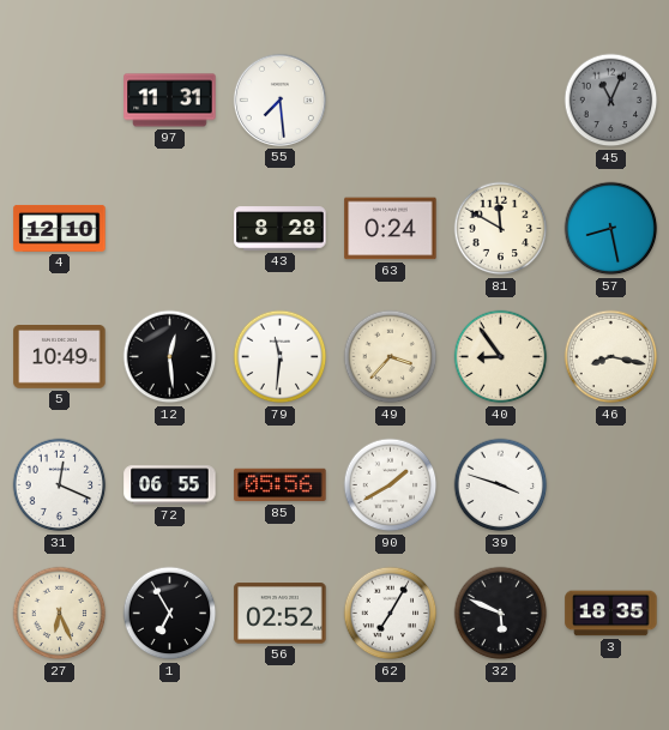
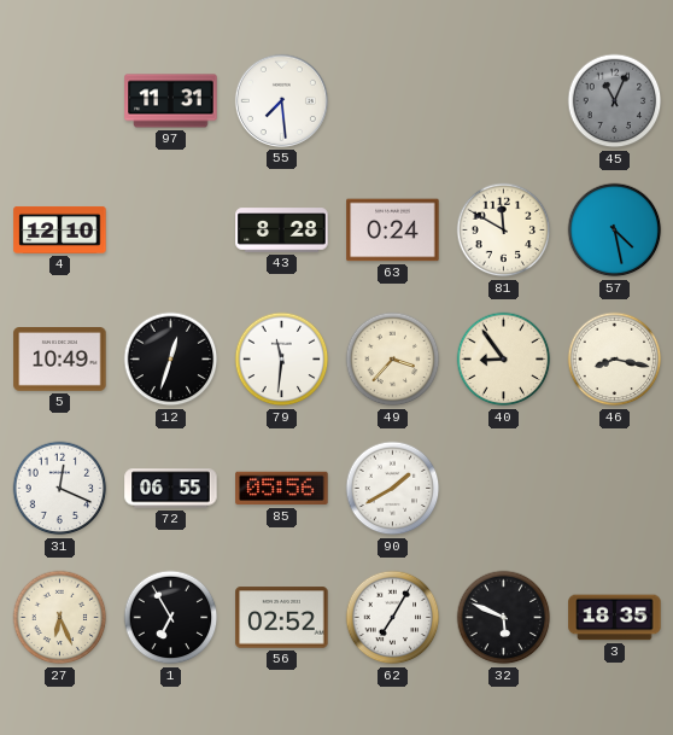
57: 8:28 -> 4:28 (615, 231)
12: 12:29 -> 12:33 (171, 360)
39: 3:48 -> none (501, 485)
